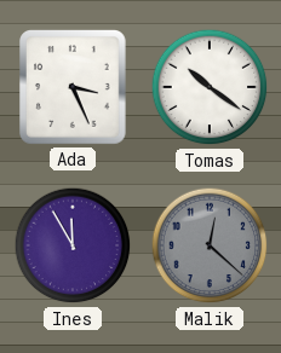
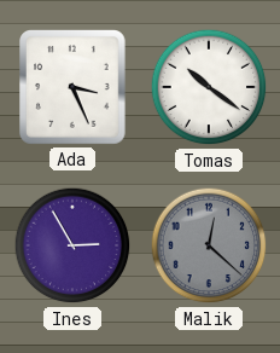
Ines: 11:55 -> 2:55 (72, 245)
